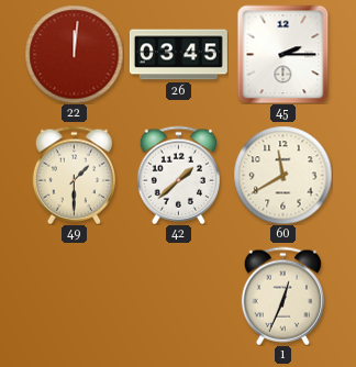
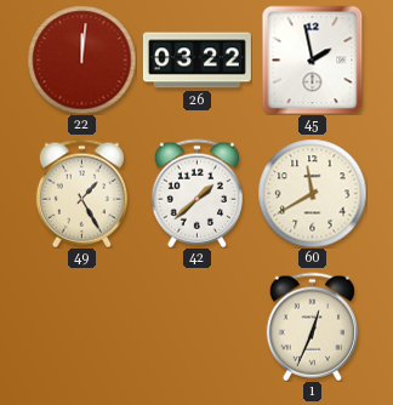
26: 03:45 -> 03:22 (196, 61)
45: 2:15 -> 1:58 (313, 59)
49: 1:30 -> 1:25 (81, 193)
